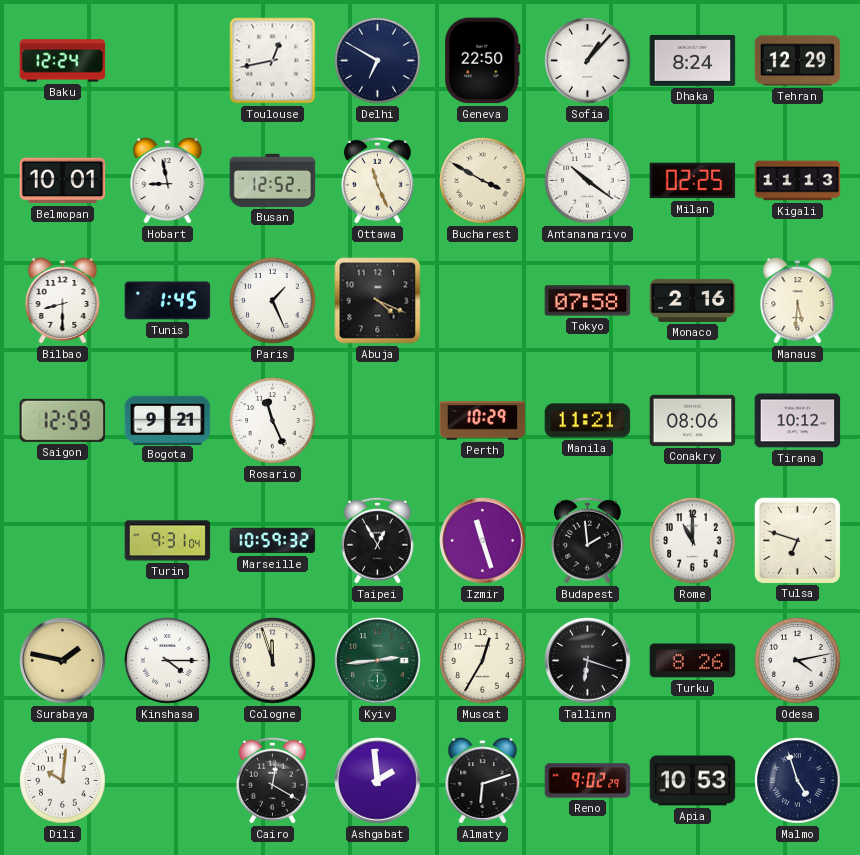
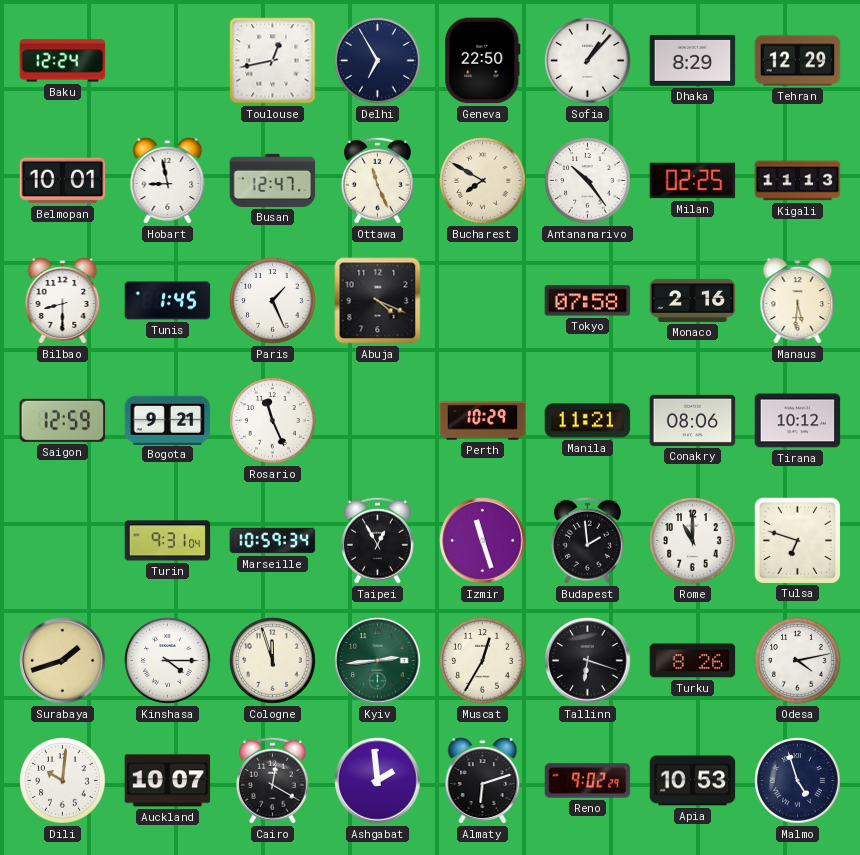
Delhi: 6:50 -> 6:55 (378, 61)
Dhaka: 8:24 -> 8:29 (693, 60)
Busan: 12:52 -> 12:47 (273, 180)
Bucharest: 3:50 -> 7:50 (483, 181)
Antananarivo: 10:21 -> 10:24 (588, 181)
Marseille: 10:59:32 -> 10:59:34 (273, 541)
Surabaya: 1:47 -> 1:42 (63, 661)
Auckland: none -> 10:07 (168, 781)
